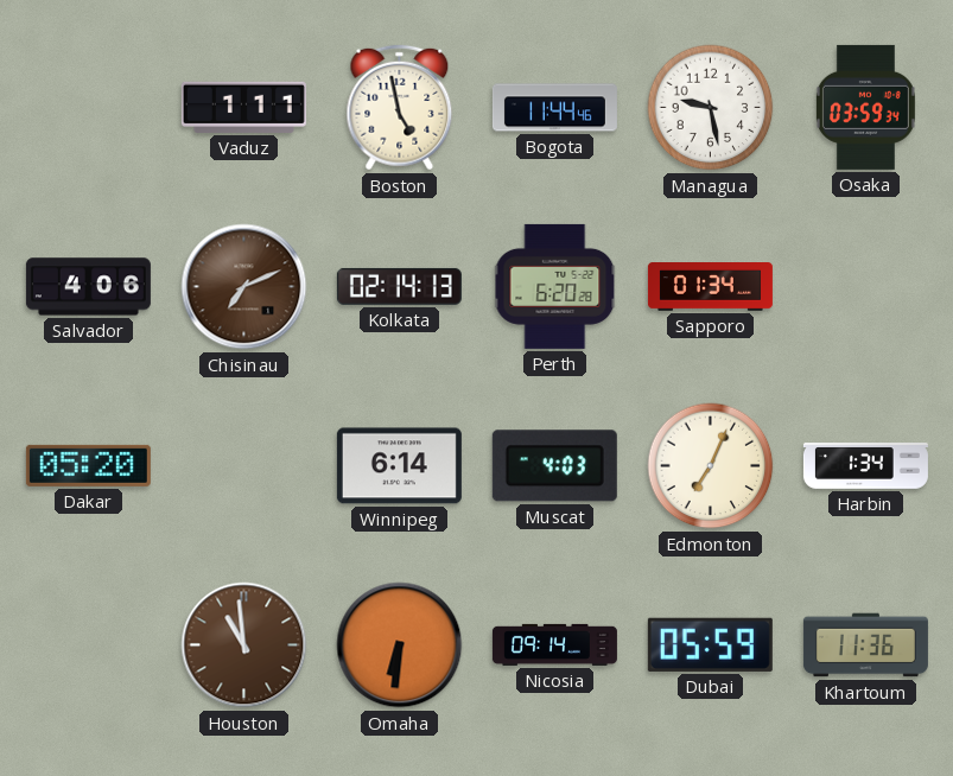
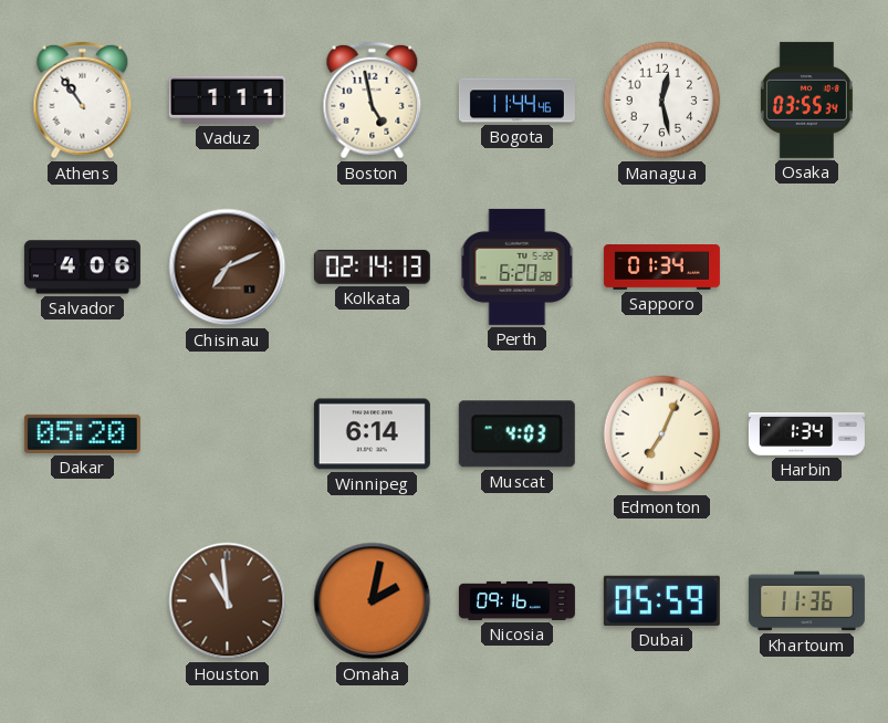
Athens: none -> 10:54 (83, 101)
Managua: 9:28 -> 12:28 (662, 101)
Osaka: 03:59 -> 03:55 (806, 99)
Omaha: 6:31 -> 2:02 (373, 601)
Nicosia: 09:14 -> 09:16 (516, 600)
